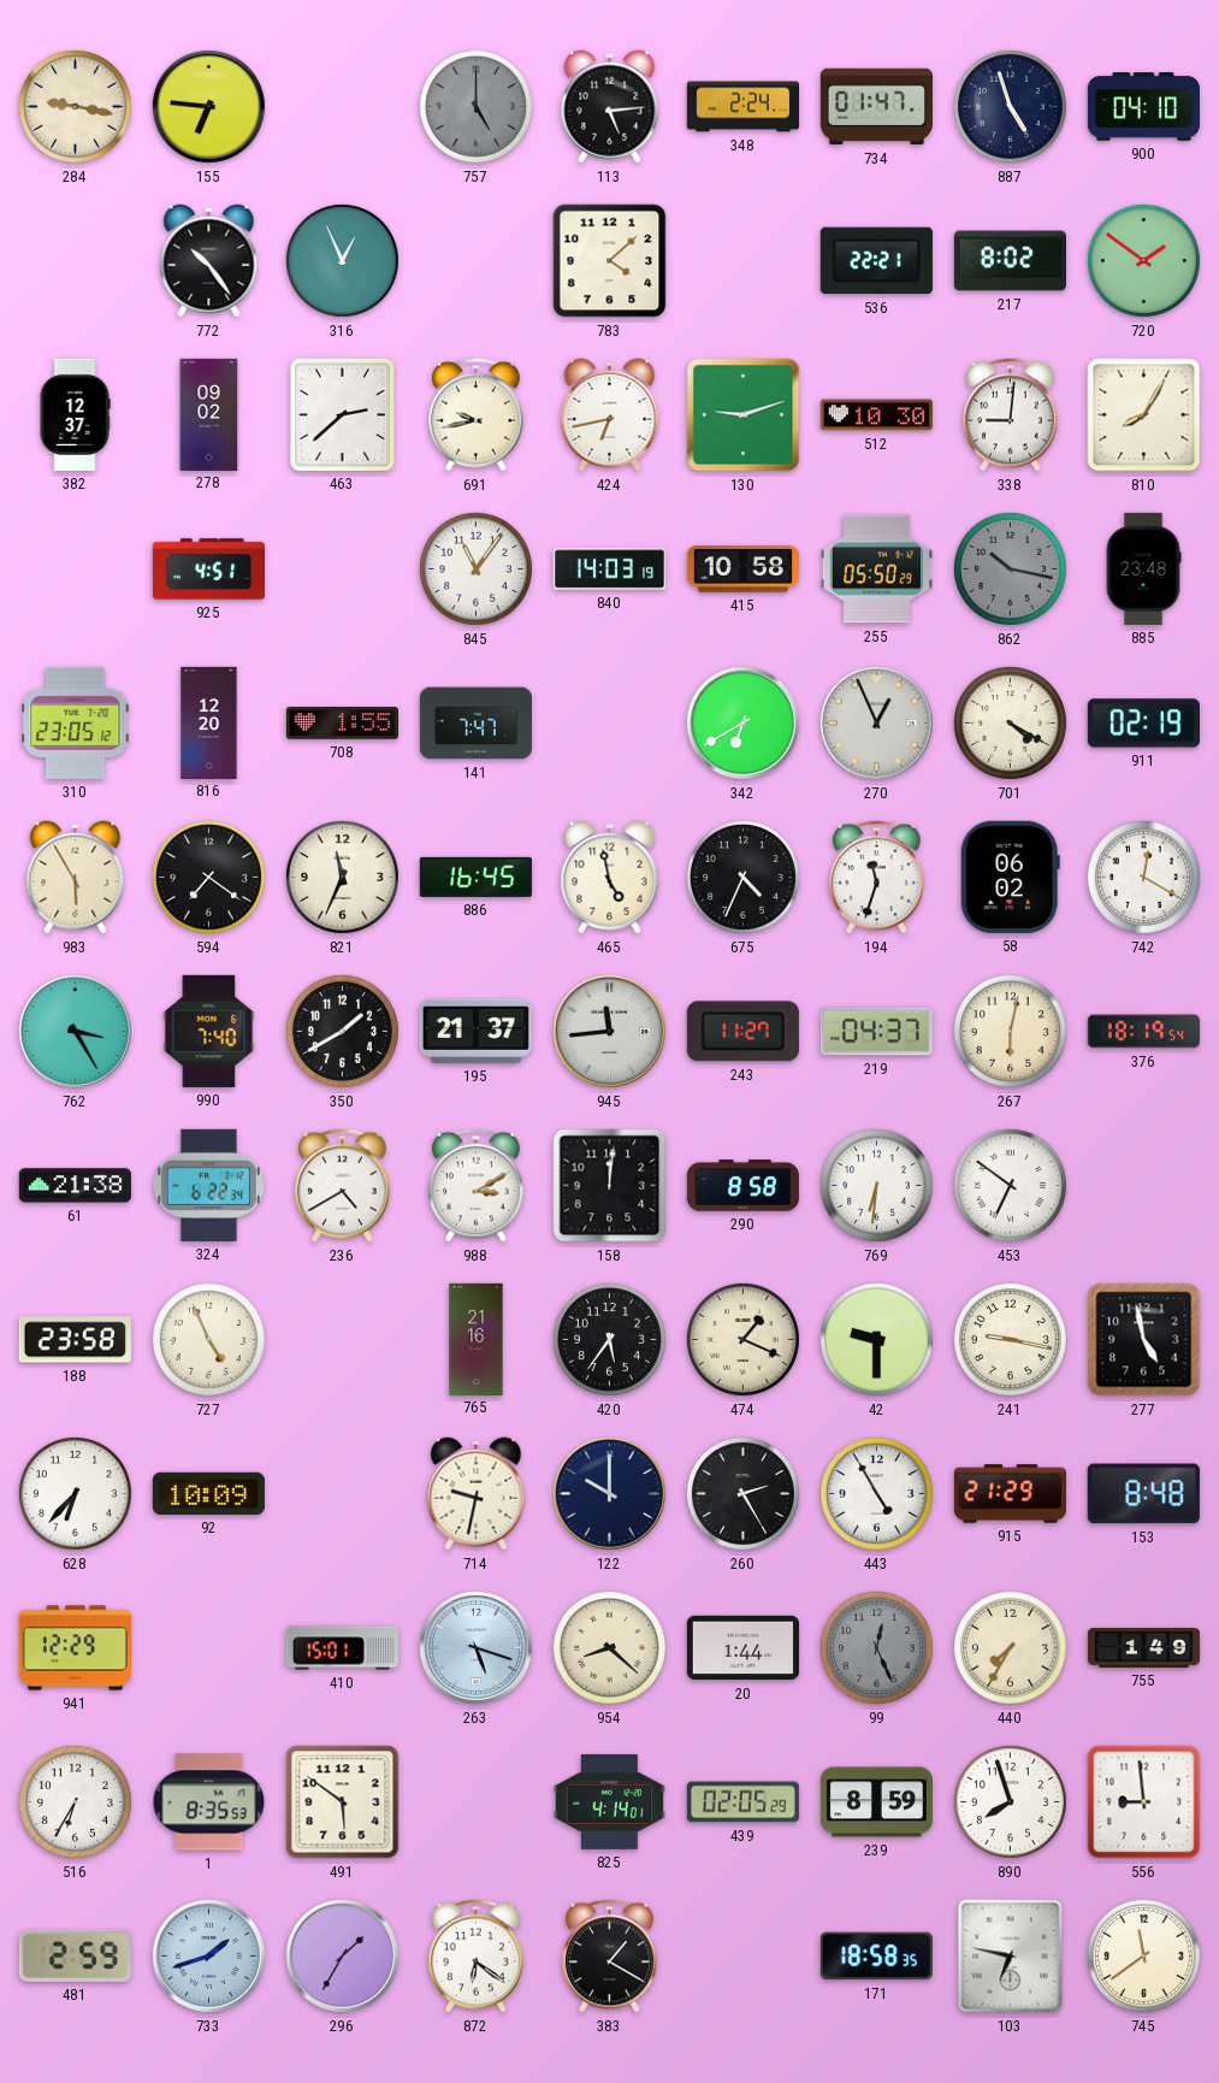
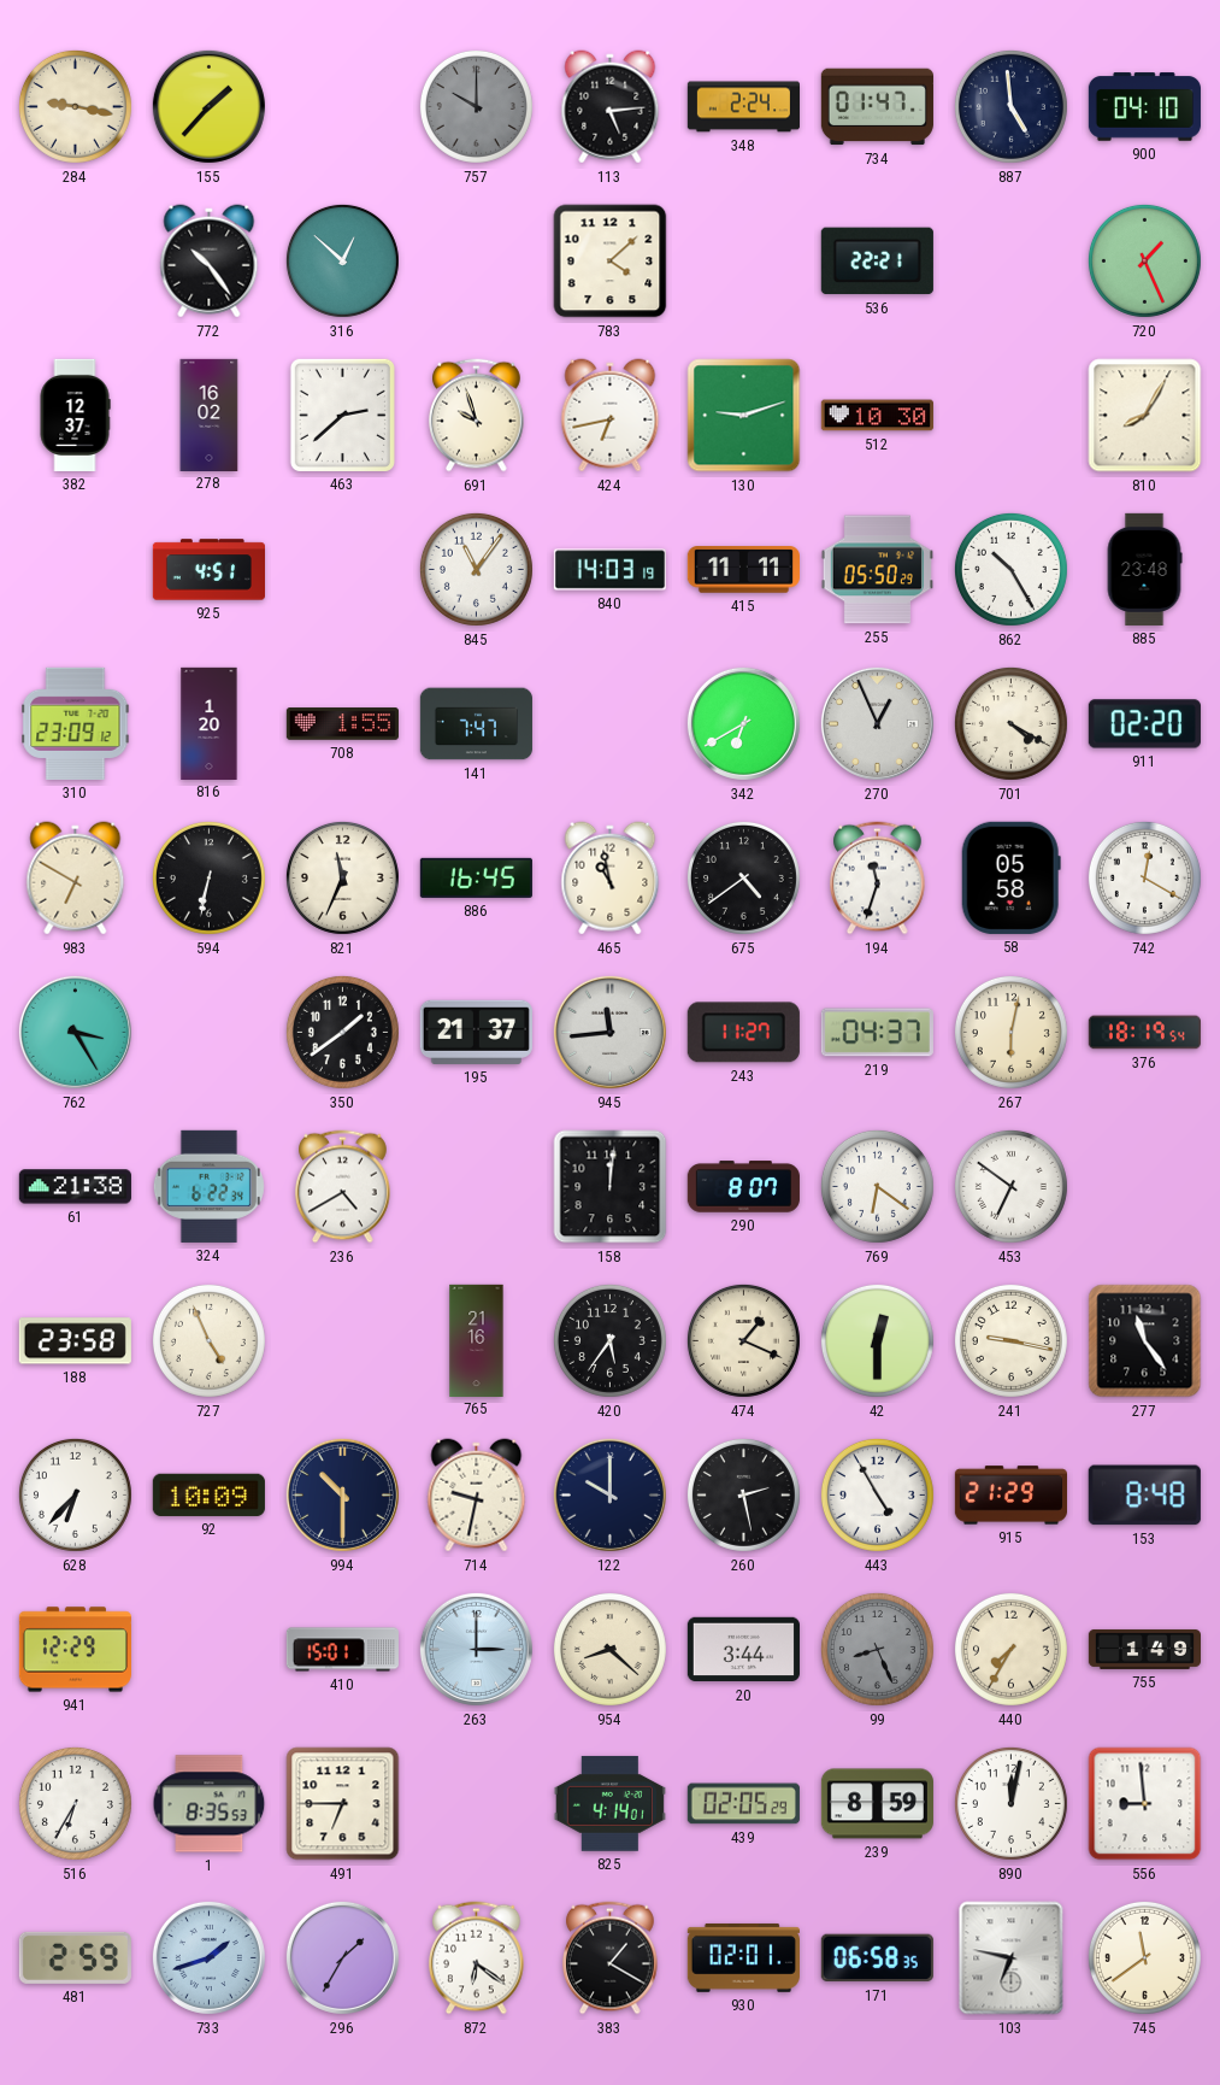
155: 6:46 -> 1:37 (208, 106)
757: 5:00 -> 10:00 (476, 106)
887: 4:57 -> 4:59 (1010, 106)
316: 12:56 -> 12:52 (342, 260)
217: 8:02 -> none (1010, 261)
720: 1:51 -> 1:26 (1144, 260)
278: 09:02 -> 16:02 (210, 415)
691: 9:43 -> 9:57 (477, 416)
338: 9:01 -> none (1011, 415)
415: 10:58 -> 11:11 (743, 570)
862: 10:17 -> 10:25 (1010, 569)
862 dial: grey -> white (1010, 569)
310: 23:05 -> 23:09 (76, 723)
816: 12:20 -> 1:20 (210, 723)
911: 02:19 -> 02:20 (1144, 724)
983: 5:55 -> 6:50 (76, 879)
594: 7:21 -> 6:32 (208, 877)
465: 4:58 -> 10:58 (611, 879)
675: 4:34 -> 4:39 (743, 877)
58: 06:02 -> 05:58 (1010, 877)
990: 7:40 -> none (209, 1031)
350: 1:40 -> 1:39 (342, 1032)
988: 3:10 -> none (477, 1186)
290: 8:58 -> 8:07 (743, 1187)
769: 6:31 -> 6:21 (877, 1186)
42: 9:30 -> 12:30 (877, 1340)
277: 4:58 -> 11:24 (1145, 1341)
994: none -> 10:30 (342, 1494)
260: 2:25 -> 2:28 (743, 1494)
263: 5:18 -> 3:00 (476, 1649)
20: 1:44 -> 3:44 (743, 1650)
99: 12:26 -> 8:26 (877, 1649)
491: 5:51 -> 6:45 (343, 1804)
890: 7:57 -> 12:02 (1010, 1803)
930: none -> 02:01 (743, 1957)
171: 18:58 -> 06:58 (877, 1958)
